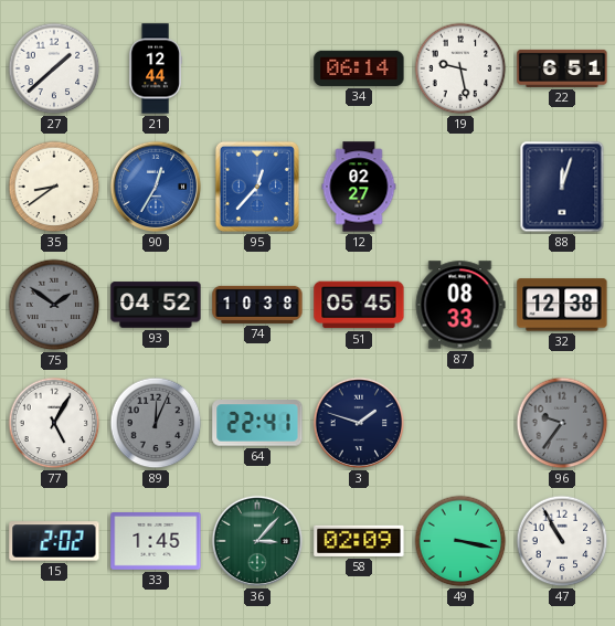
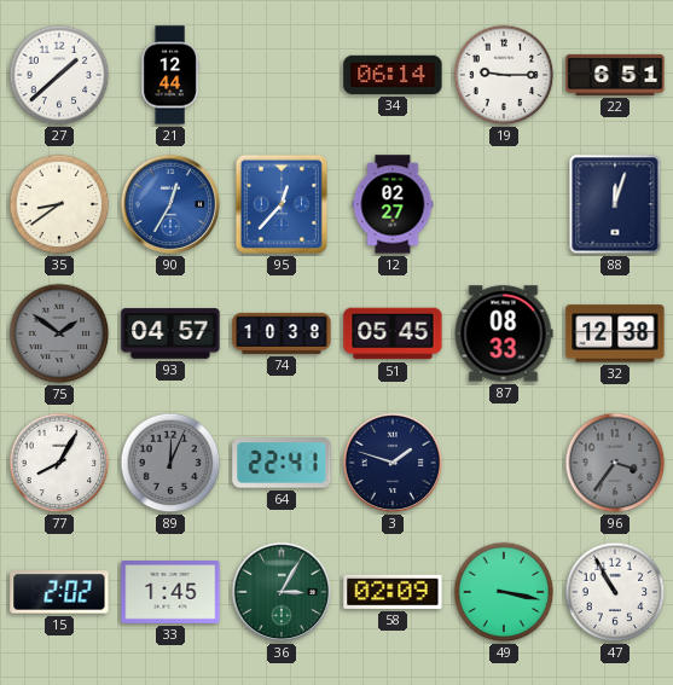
19: 9:28 -> 9:15 (504, 75)
93: 04:52 -> 04:57 (170, 333)
77: 5:05 -> 8:05 (59, 463)
96: 9:36 -> 3:36 (615, 463)
36: 3:07 -> 3:05 (282, 592)
